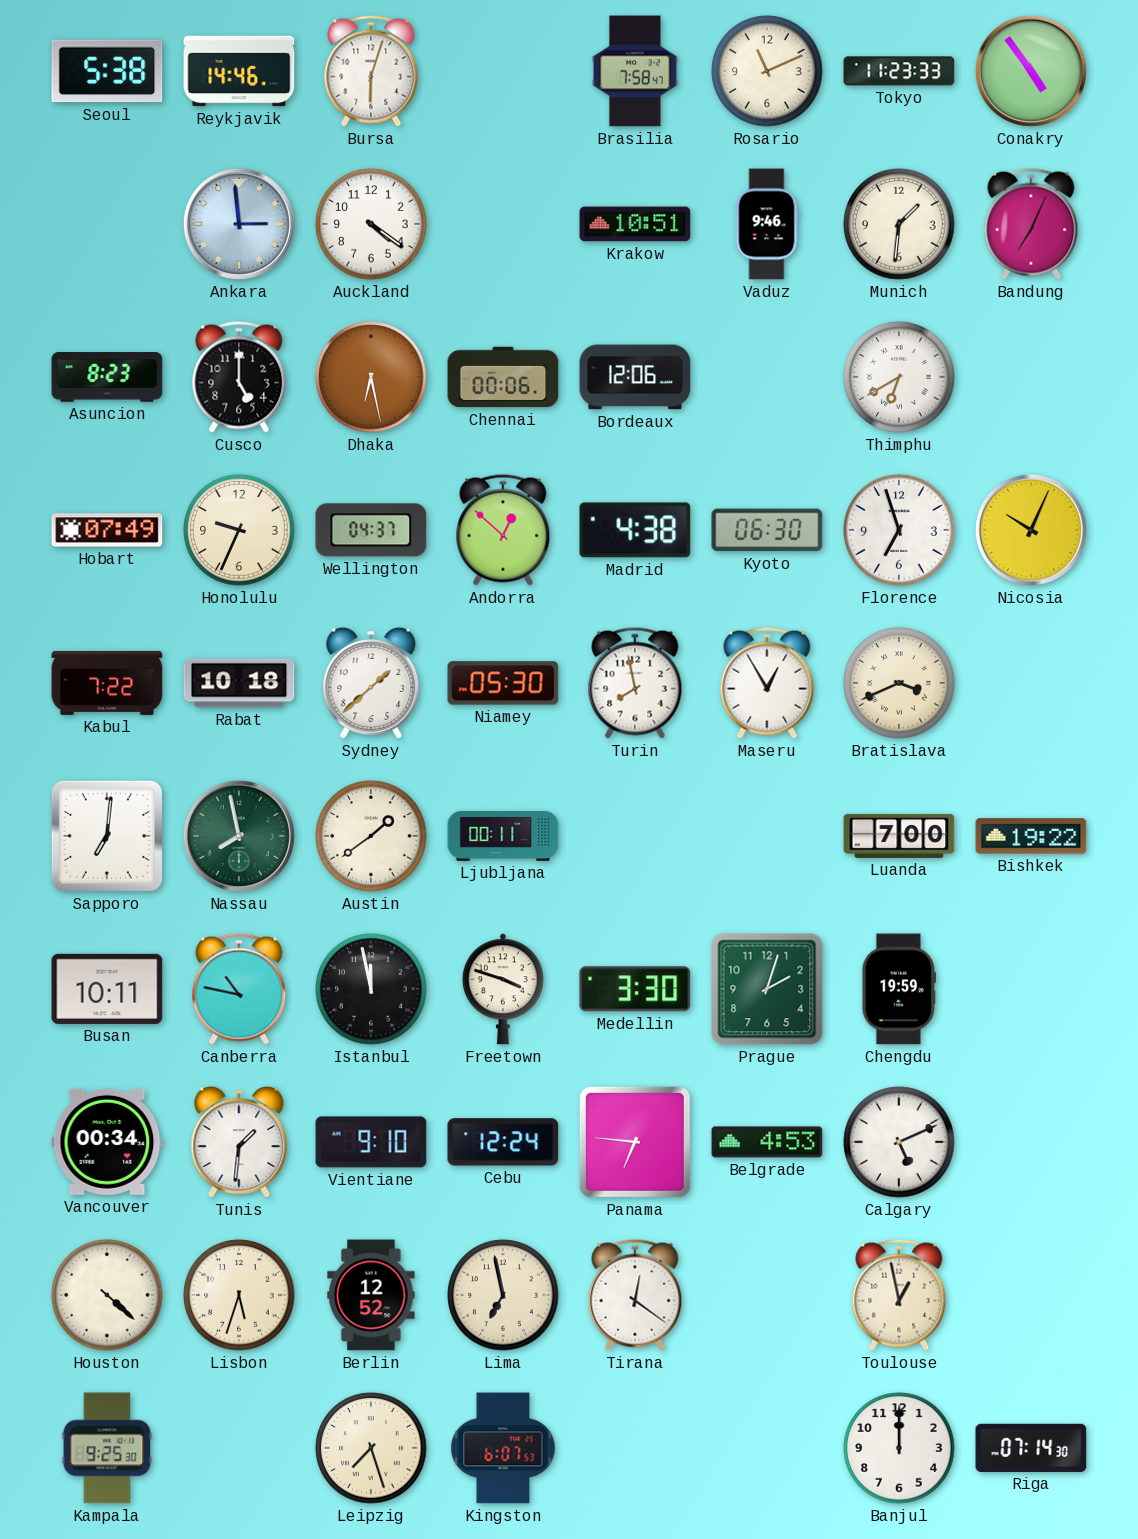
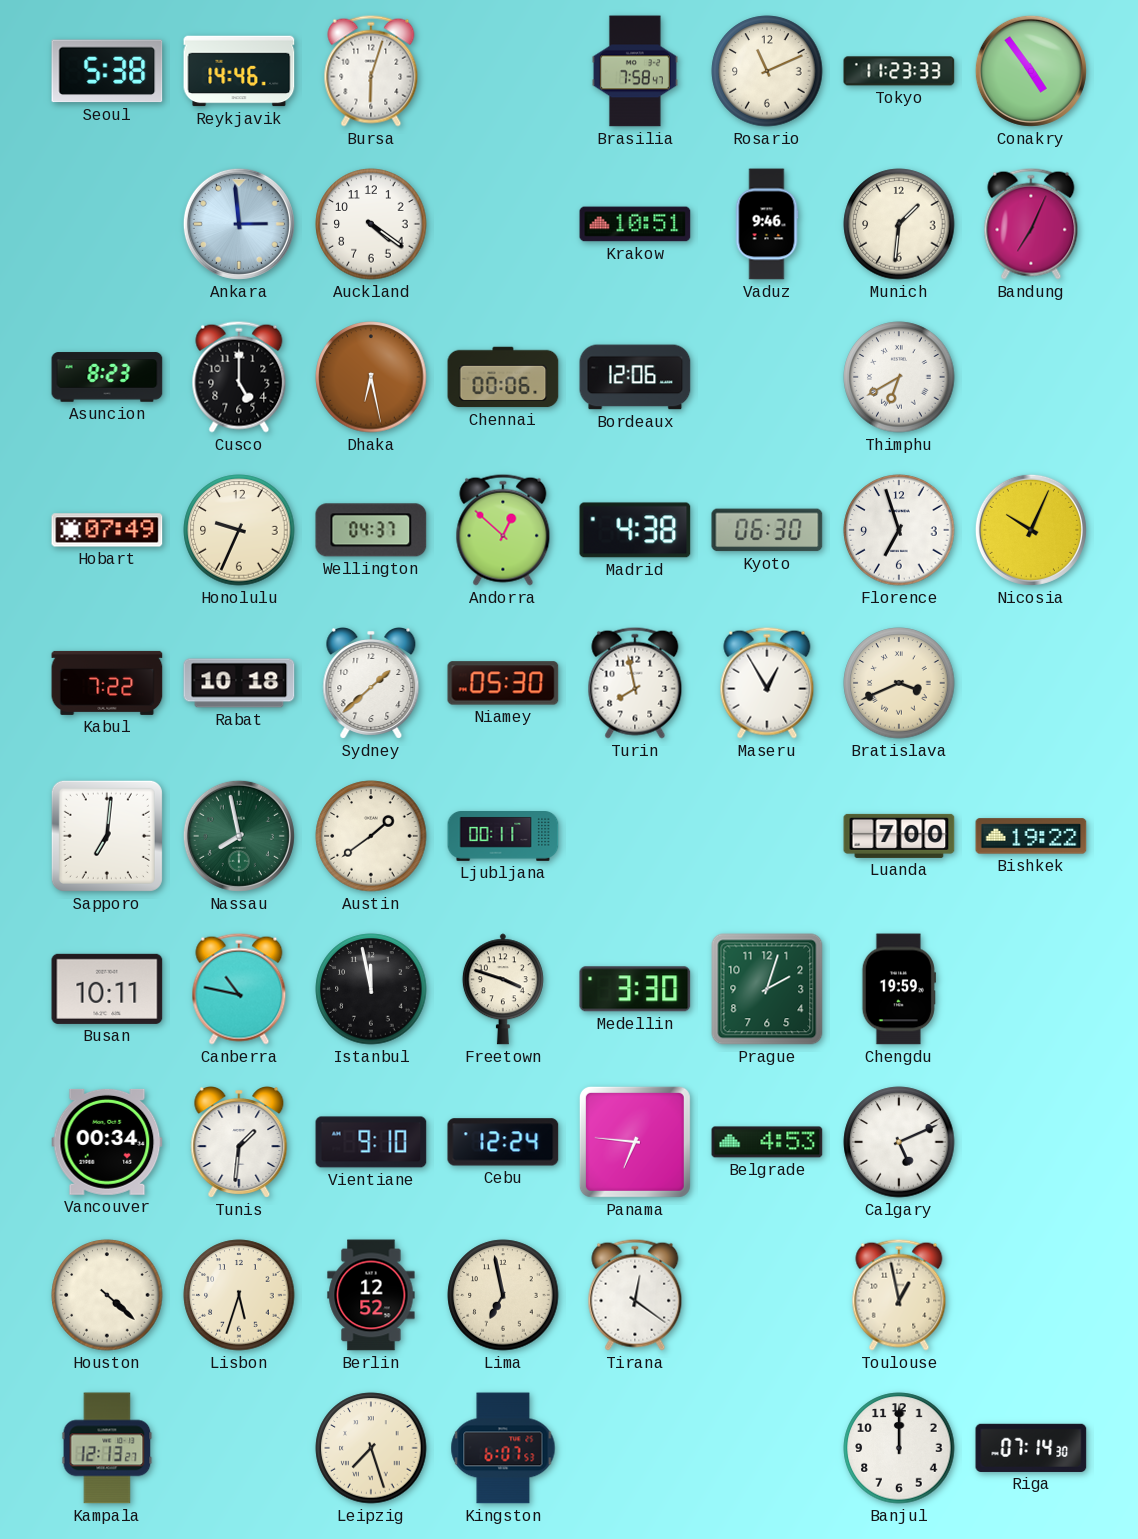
Kampala: 9:25 -> 12:13 (107, 1448)
